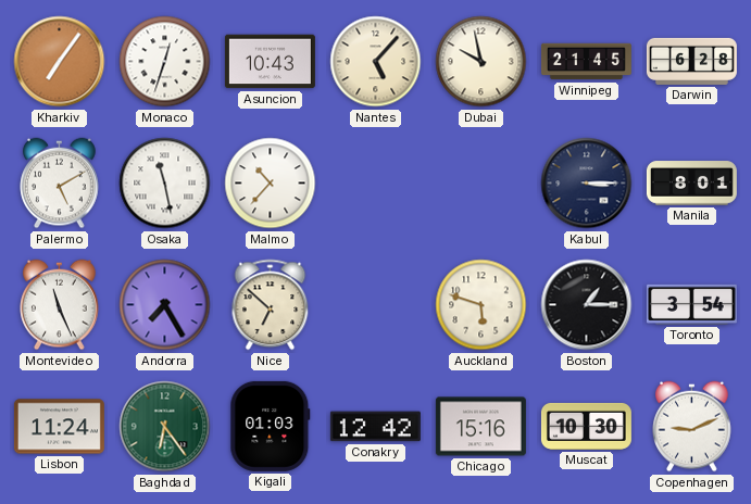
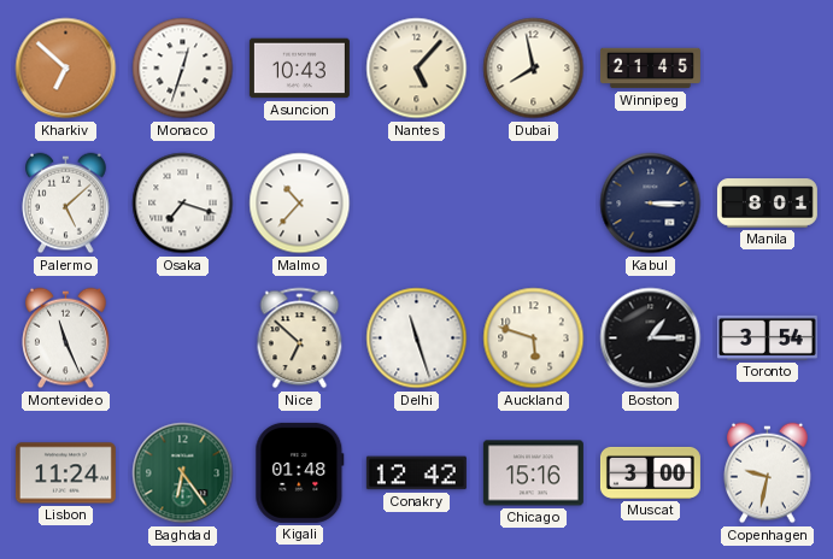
Kharkiv: 7:06 -> 6:52 (66, 69)
Dubai: 9:58 -> 7:58 (534, 69)
Darwin: 6:28 -> none (691, 61)
Palermo: 5:10 -> 5:08 (66, 204)
Osaka: 11:28 -> 7:18 (183, 204)
Andorra: 7:25 -> none (165, 305)
Delhi: none -> 11:27 (417, 339)
Kigali: 01:03 -> 01:48 (300, 472)
Muscat: 10:30 -> 3:00 (650, 472)
Copenhagen: 9:11 -> 9:32 (768, 473)
